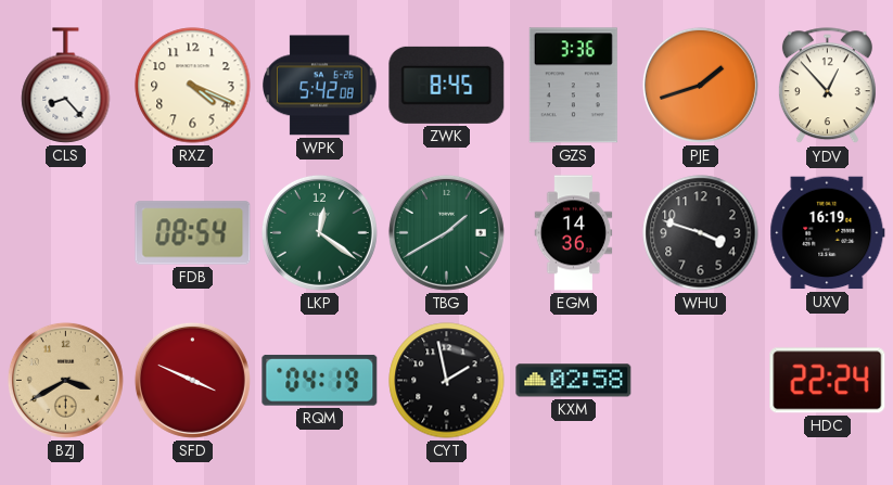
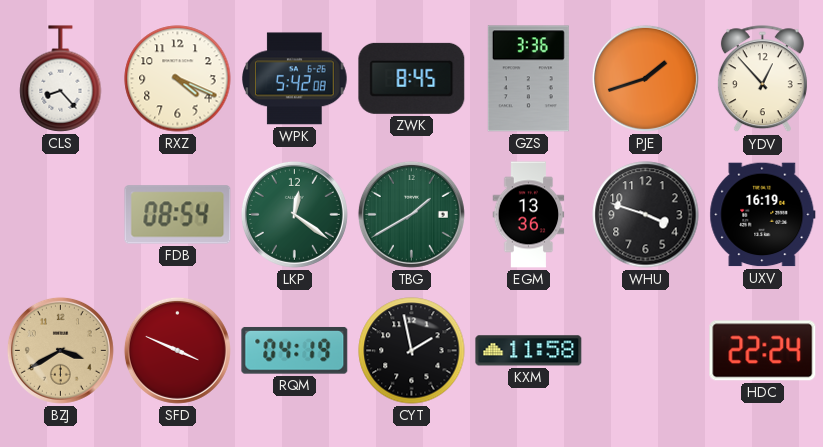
EGM: 14:36 -> 13:36 (529, 215)
KXM: 02:58 -> 11:58 (529, 351)
